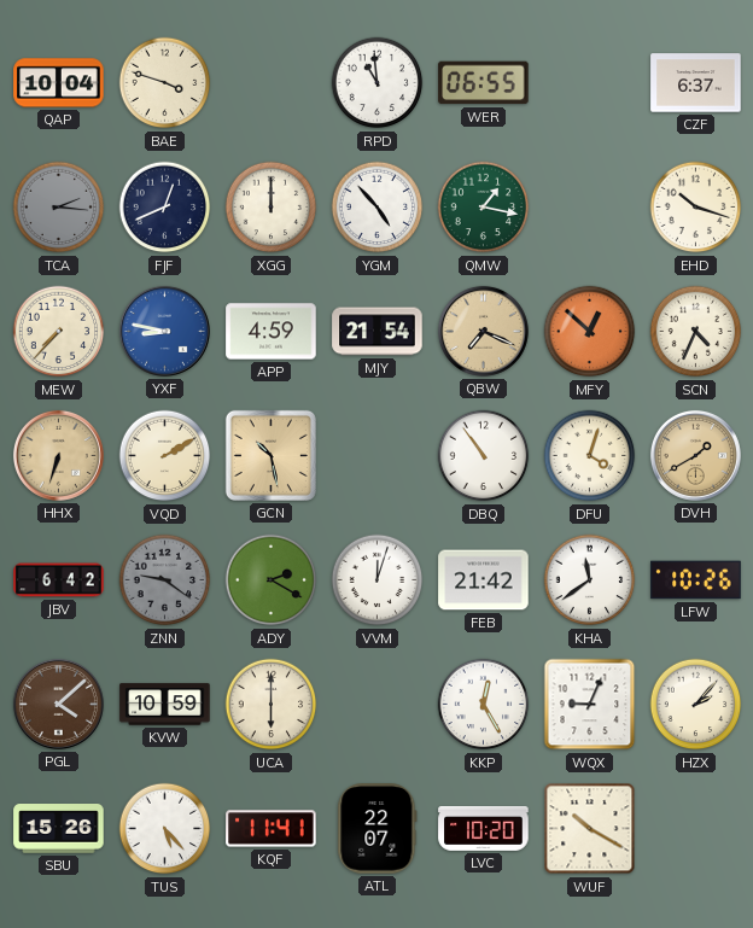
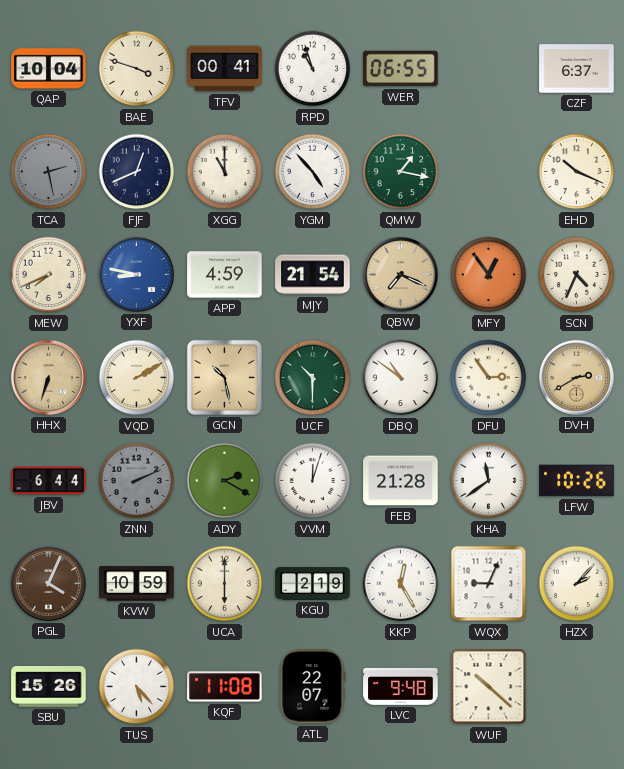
TFV: none -> 00:41 (225, 69)
RPD: 10:59 -> 10:57 (313, 69)
TCA: 2:16 -> 2:28 (49, 172)
XGG: 12:00 -> 11:00 (225, 172)
EHD: 10:18 -> 10:19 (577, 172)
MEW: 7:37 -> 7:41 (49, 275)
MFY: 12:52 -> 12:54 (489, 275)
UCF: none -> 10:30 (313, 378)
DBQ: 10:54 -> 10:51 (401, 378)
DFU: 4:03 -> 2:54 (489, 378)
DVH: 1:40 -> 2:40 (576, 377)
JBV: 6:42 -> 6:44 (49, 481)
ZNN: 9:21 -> 2:11 (137, 481)
FEB: 21:42 -> 21:28 (401, 481)
PGL: 4:08 -> 4:04 (48, 583)
KGU: none -> 2:19 (313, 584)
KQF: 11:41 -> 11:08 (225, 687)
LVC: 10:20 -> 9:48 (401, 686)
WUF: 10:20 -> 10:22 (489, 687)
